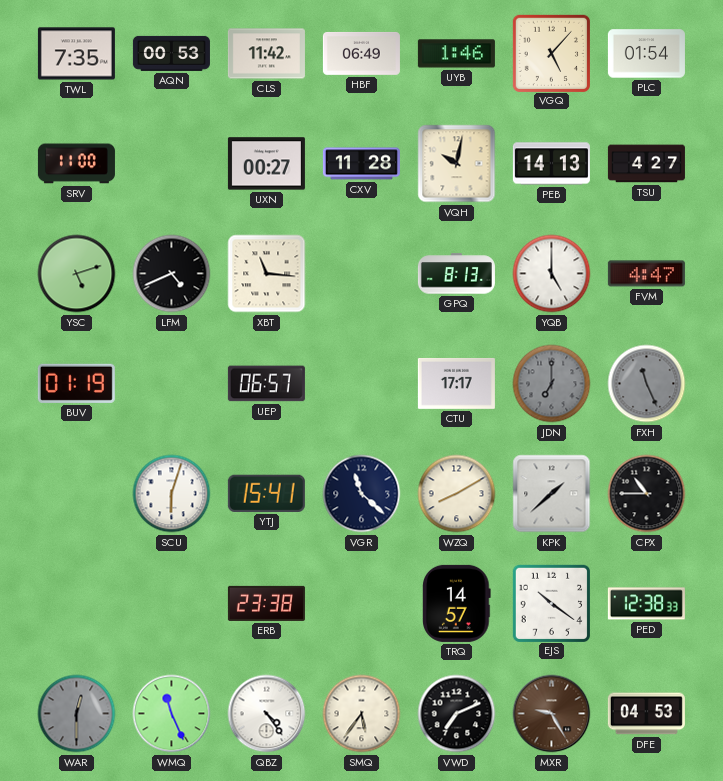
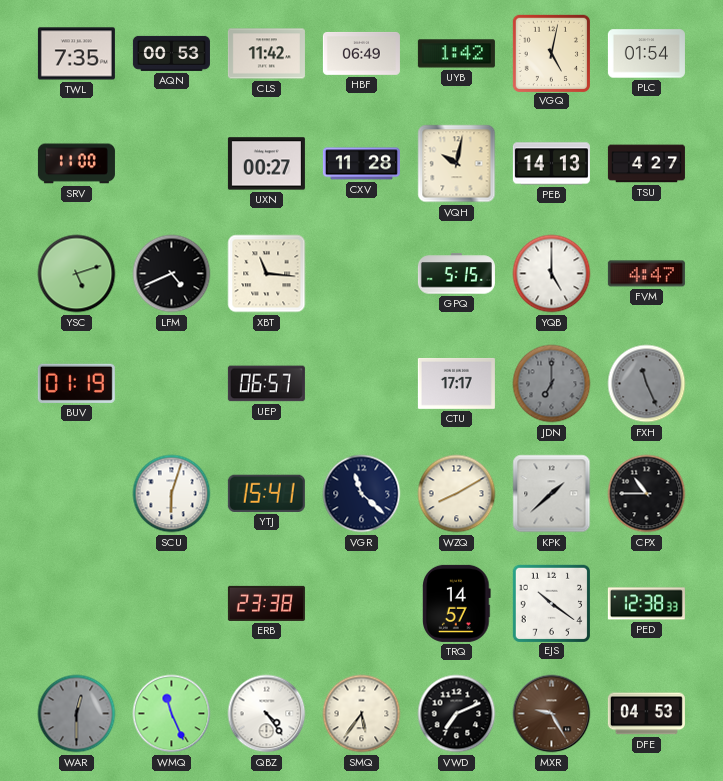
UYB: 1:46 -> 1:42 (456, 54)
VGQ: 5:07 -> 5:02 (551, 53)
GPQ: 8:13 -> 5:15 (456, 274)
